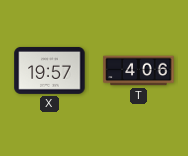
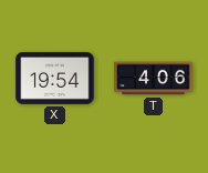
X: 19:57 -> 19:54 (55, 78)
